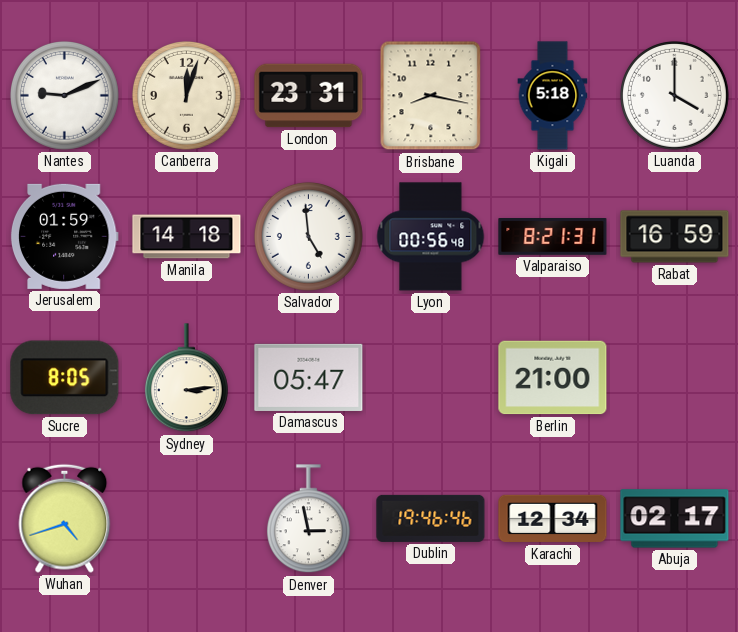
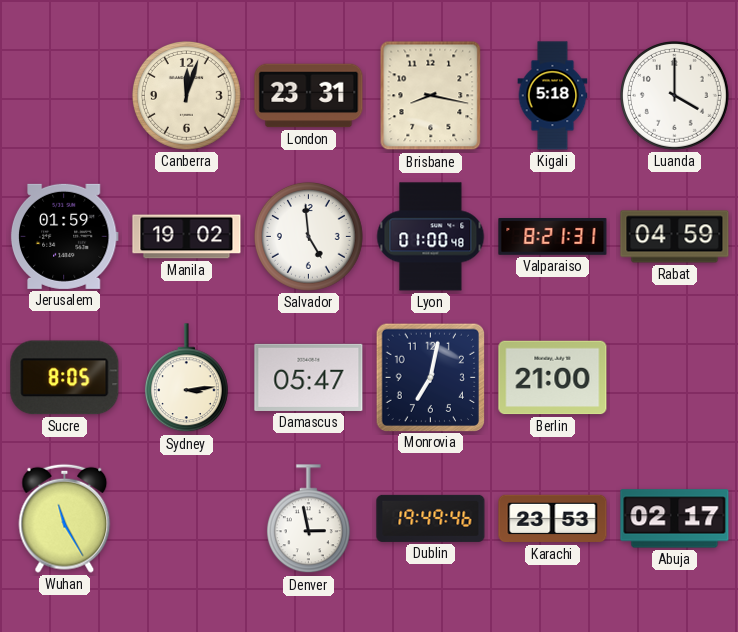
Nantes: 9:11 -> none (64, 95)
Manila: 14:18 -> 19:02 (187, 237)
Lyon: 00:56 -> 01:00 (431, 237)
Rabat: 16:59 -> 04:59 (675, 237)
Monrovia: none -> 7:02 (430, 377)
Wuhan: 4:42 -> 11:25 (65, 518)
Dublin: 19:46 -> 19:49 (431, 518)
Karachi: 12:34 -> 23:53 (553, 519)
